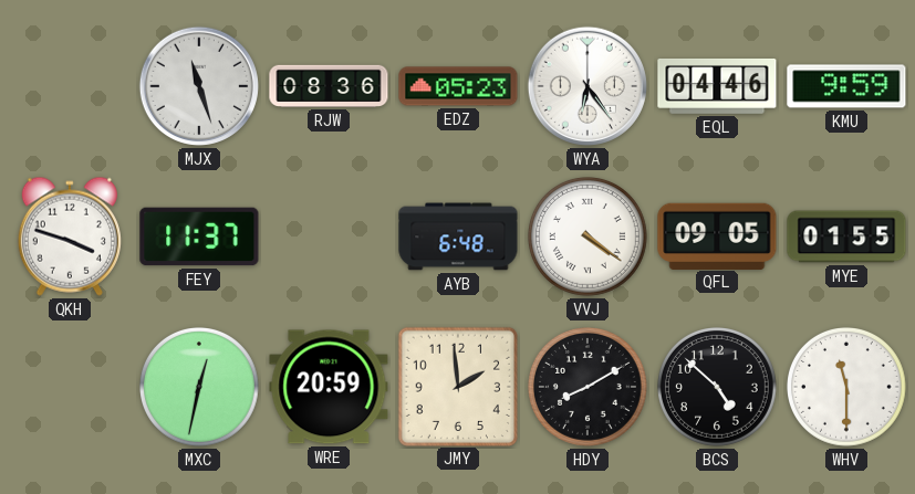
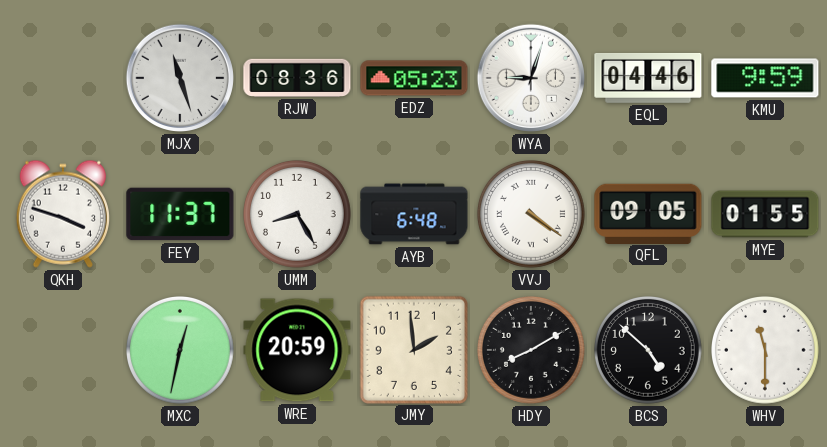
WYA: 6:24 -> 9:03 (531, 78)
UMM: none -> 8:25 (298, 215)
